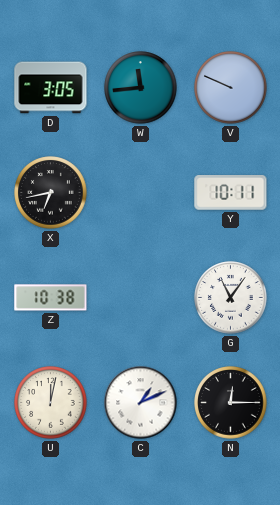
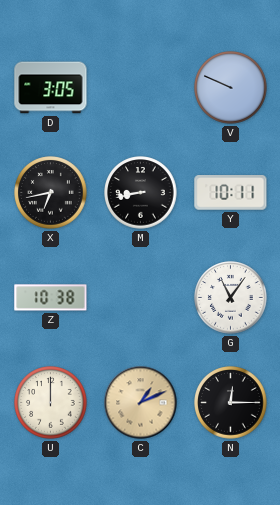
W: 11:44 -> none (141, 88)
M: none -> 8:43 (141, 193)
U: 12:02 -> 12:00 (51, 403)
C dial: white -> champagne (141, 403)
